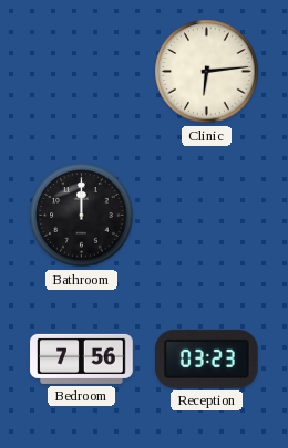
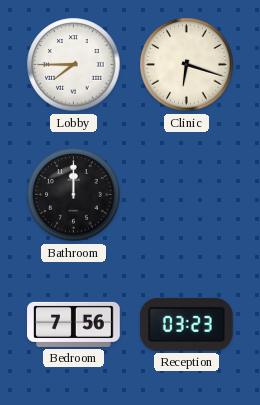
Lobby: none -> 7:45 (74, 65)
Clinic: 6:14 -> 6:18 (187, 65)
